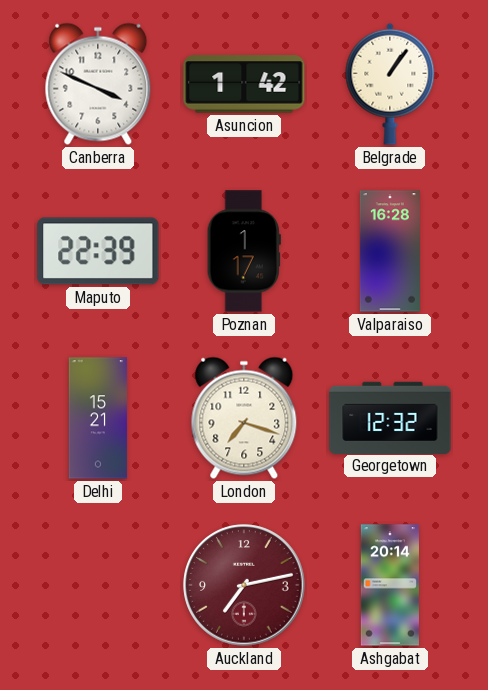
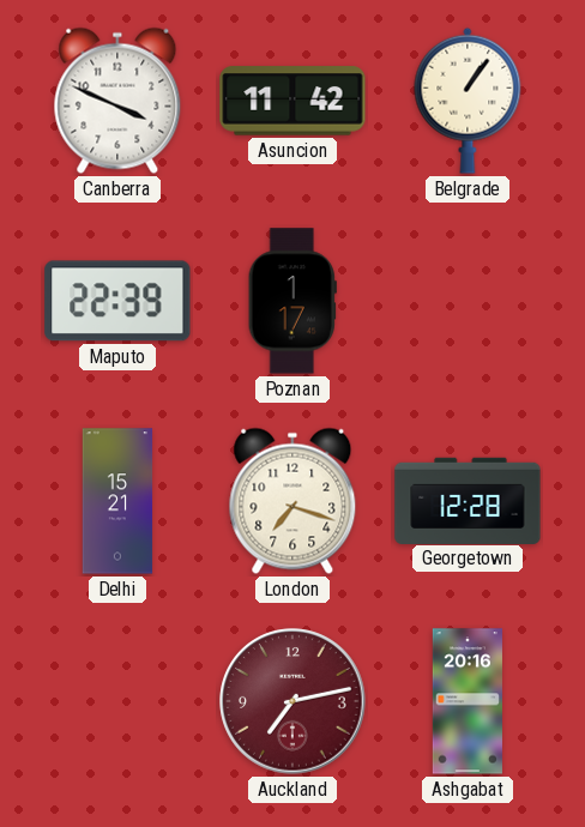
Asuncion: 1:42 -> 11:42 (292, 101)
Valparaiso: 16:28 -> none (390, 251)
Georgetown: 12:32 -> 12:28 (468, 500)
Ashgabat: 20:14 -> 20:16 (468, 701)
